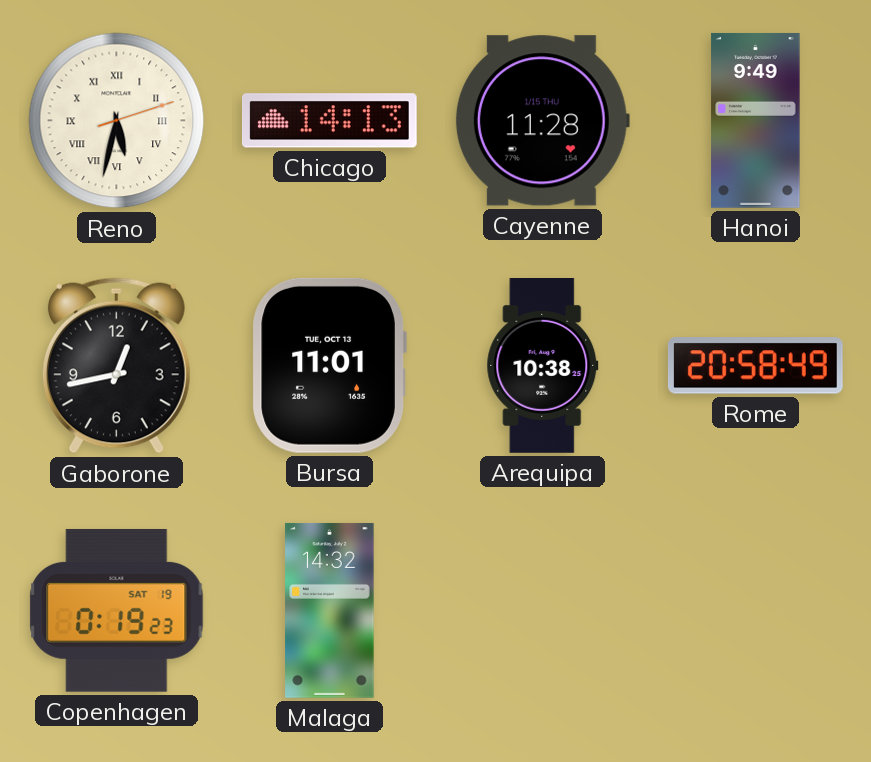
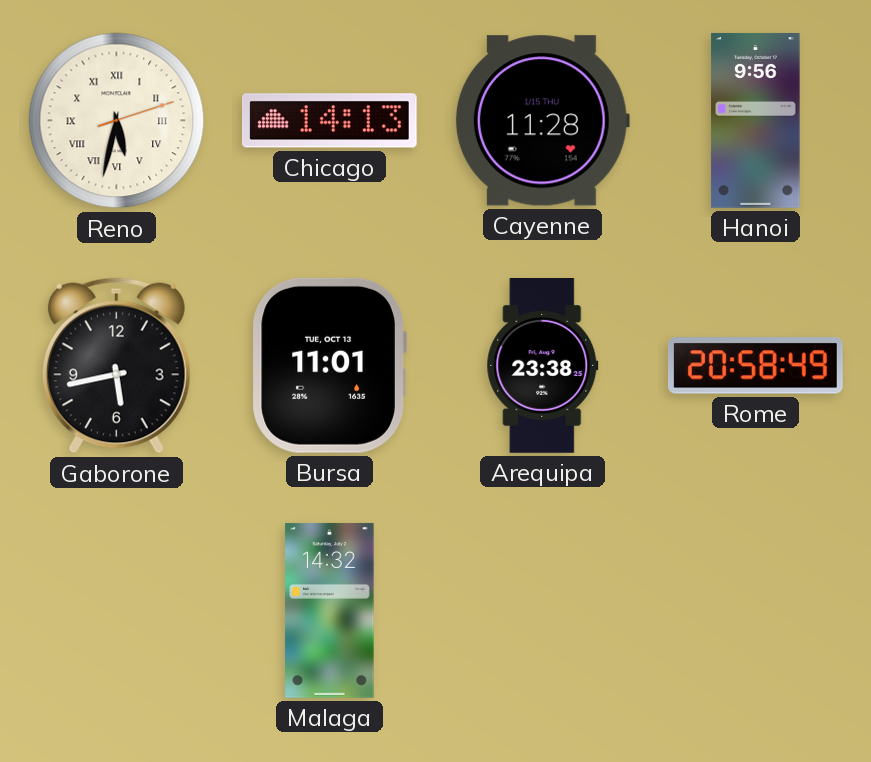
Hanoi: 9:49 -> 9:56 (756, 120)
Gaborone: 12:43 -> 5:43 (116, 366)
Arequipa: 10:38 -> 23:38 (543, 366)
Copenhagen: 0:19 -> none (117, 610)
